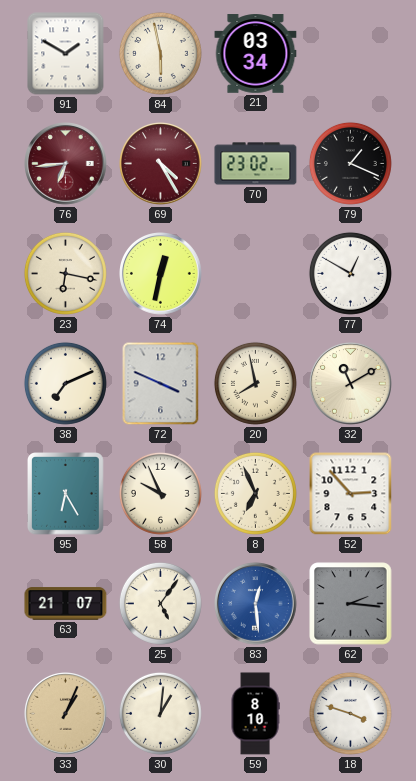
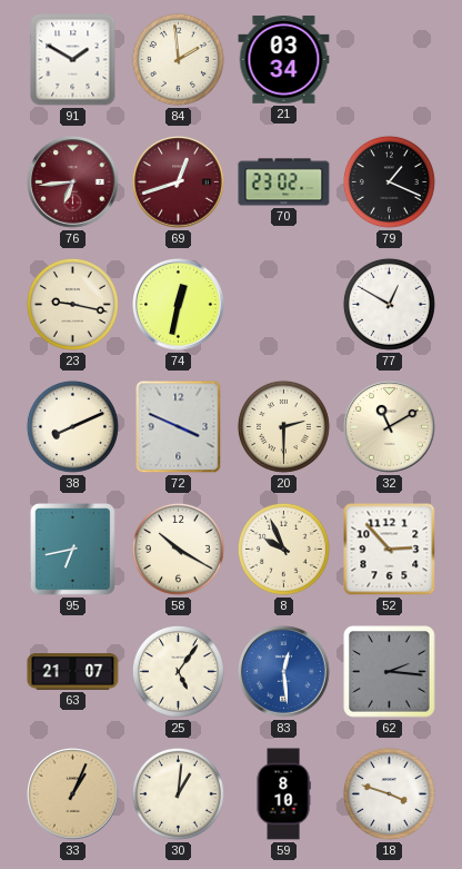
84: 5:58 -> 1:59 (178, 59)
69: 4:25 -> 12:42 (179, 182)
23: 6:17 -> 9:17 (72, 304)
38: 7:11 -> 8:11 (72, 426)
20: 7:58 -> 2:30 (283, 426)
95: 6:25 -> 6:43 (73, 550)
58: 9:56 -> 10:20 (178, 549)
8: 6:56 -> 9:56 (283, 549)
